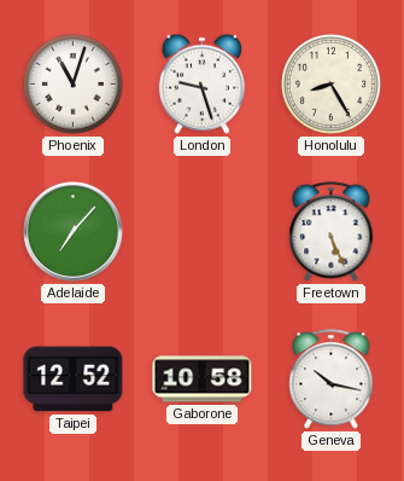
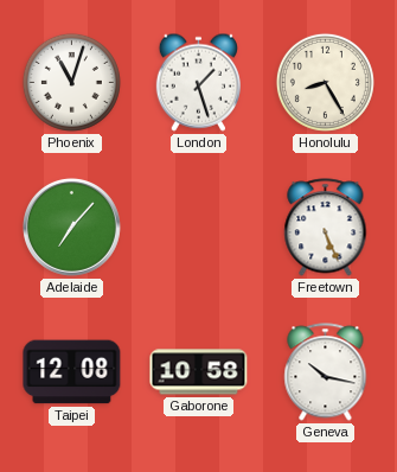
London: 9:27 -> 1:27 (198, 82)
Taipei: 12:52 -> 12:08 (72, 372)
